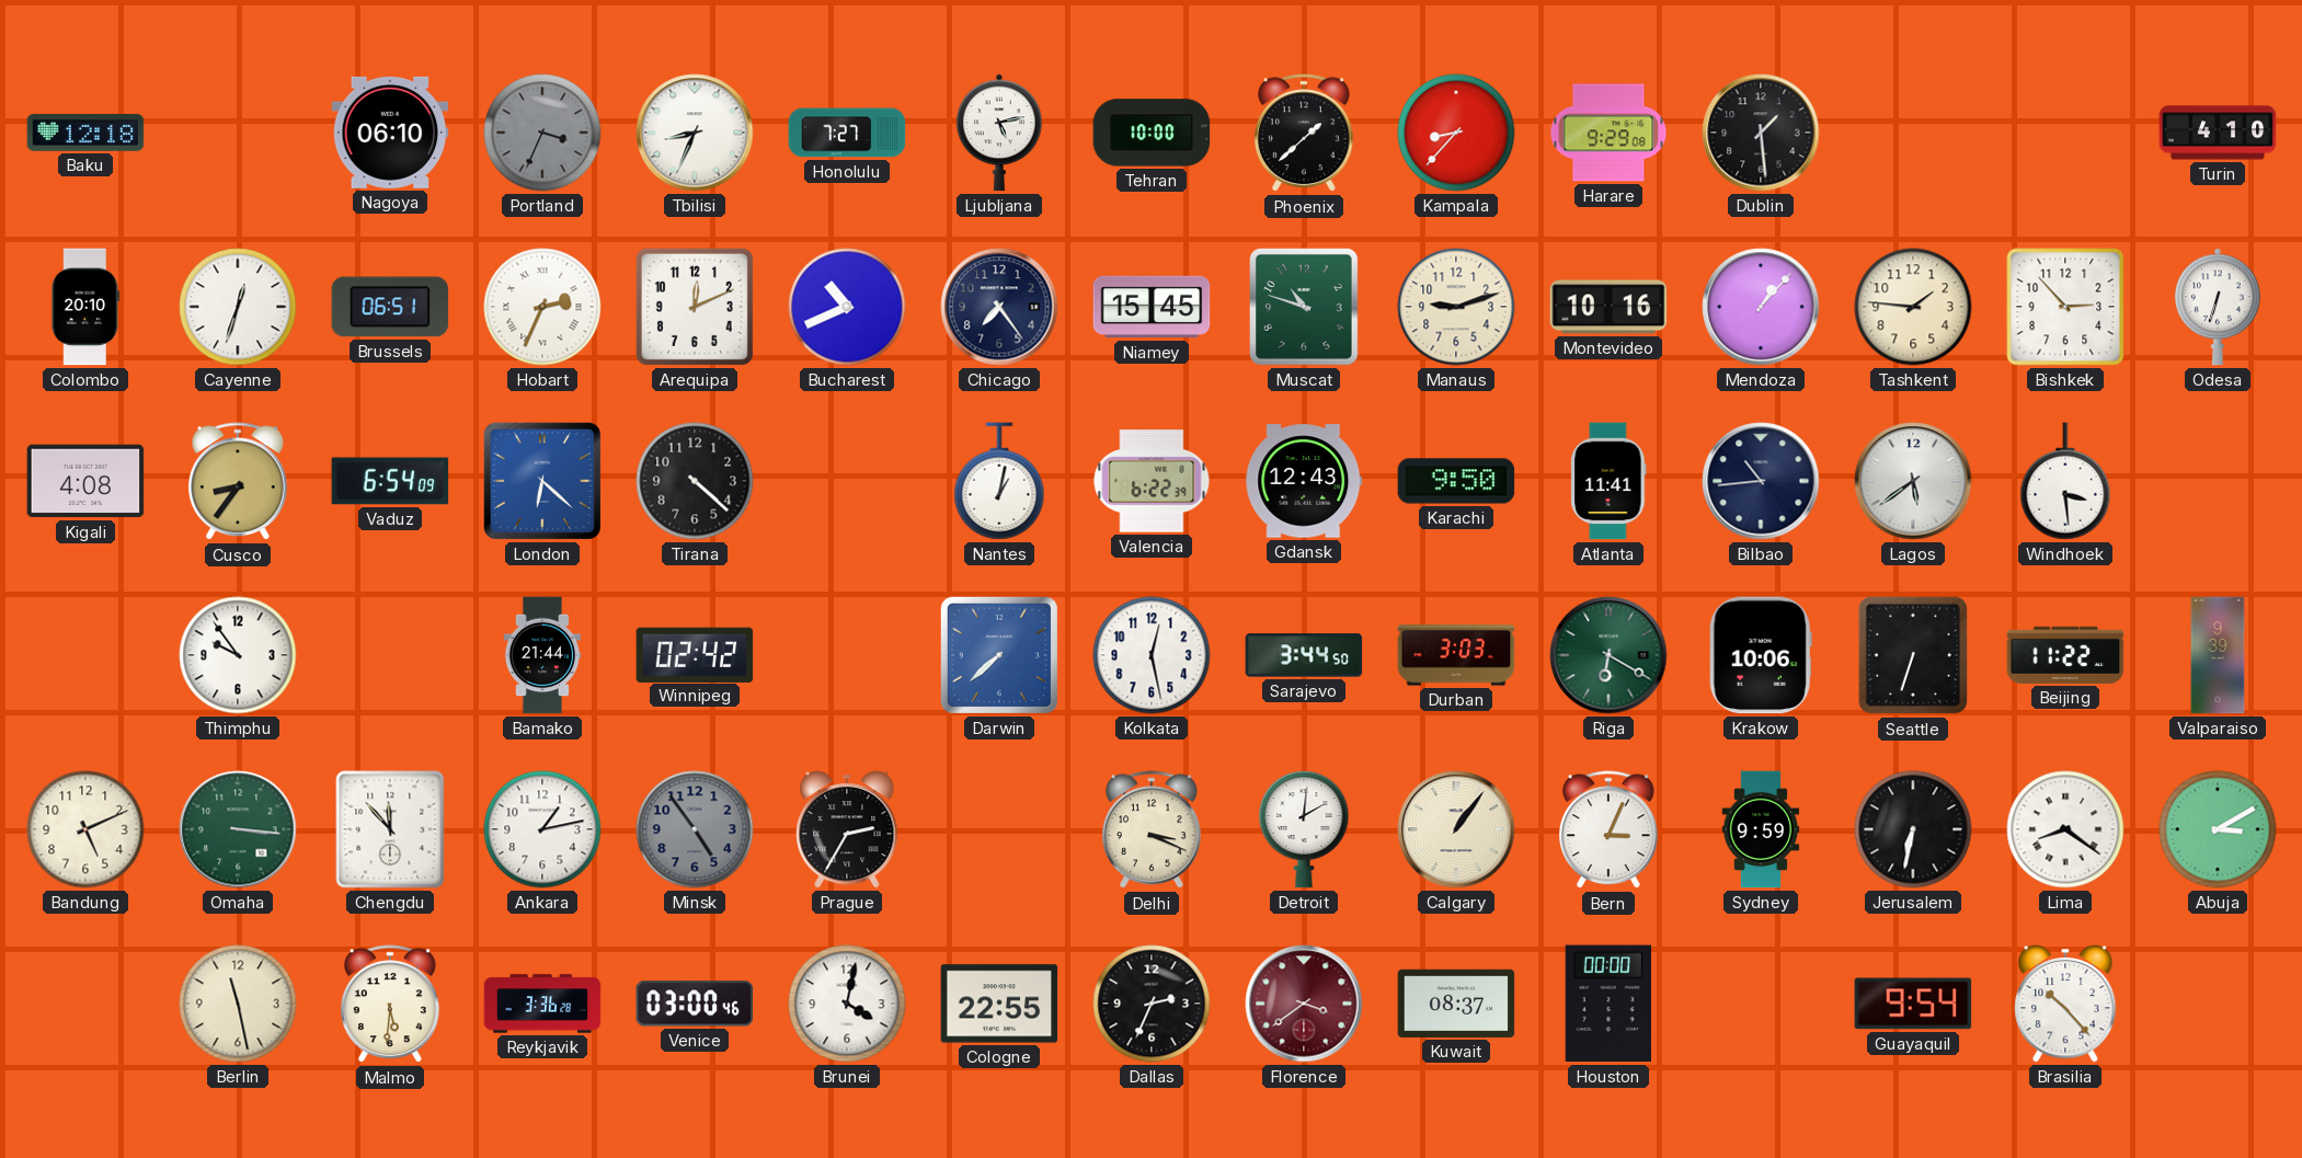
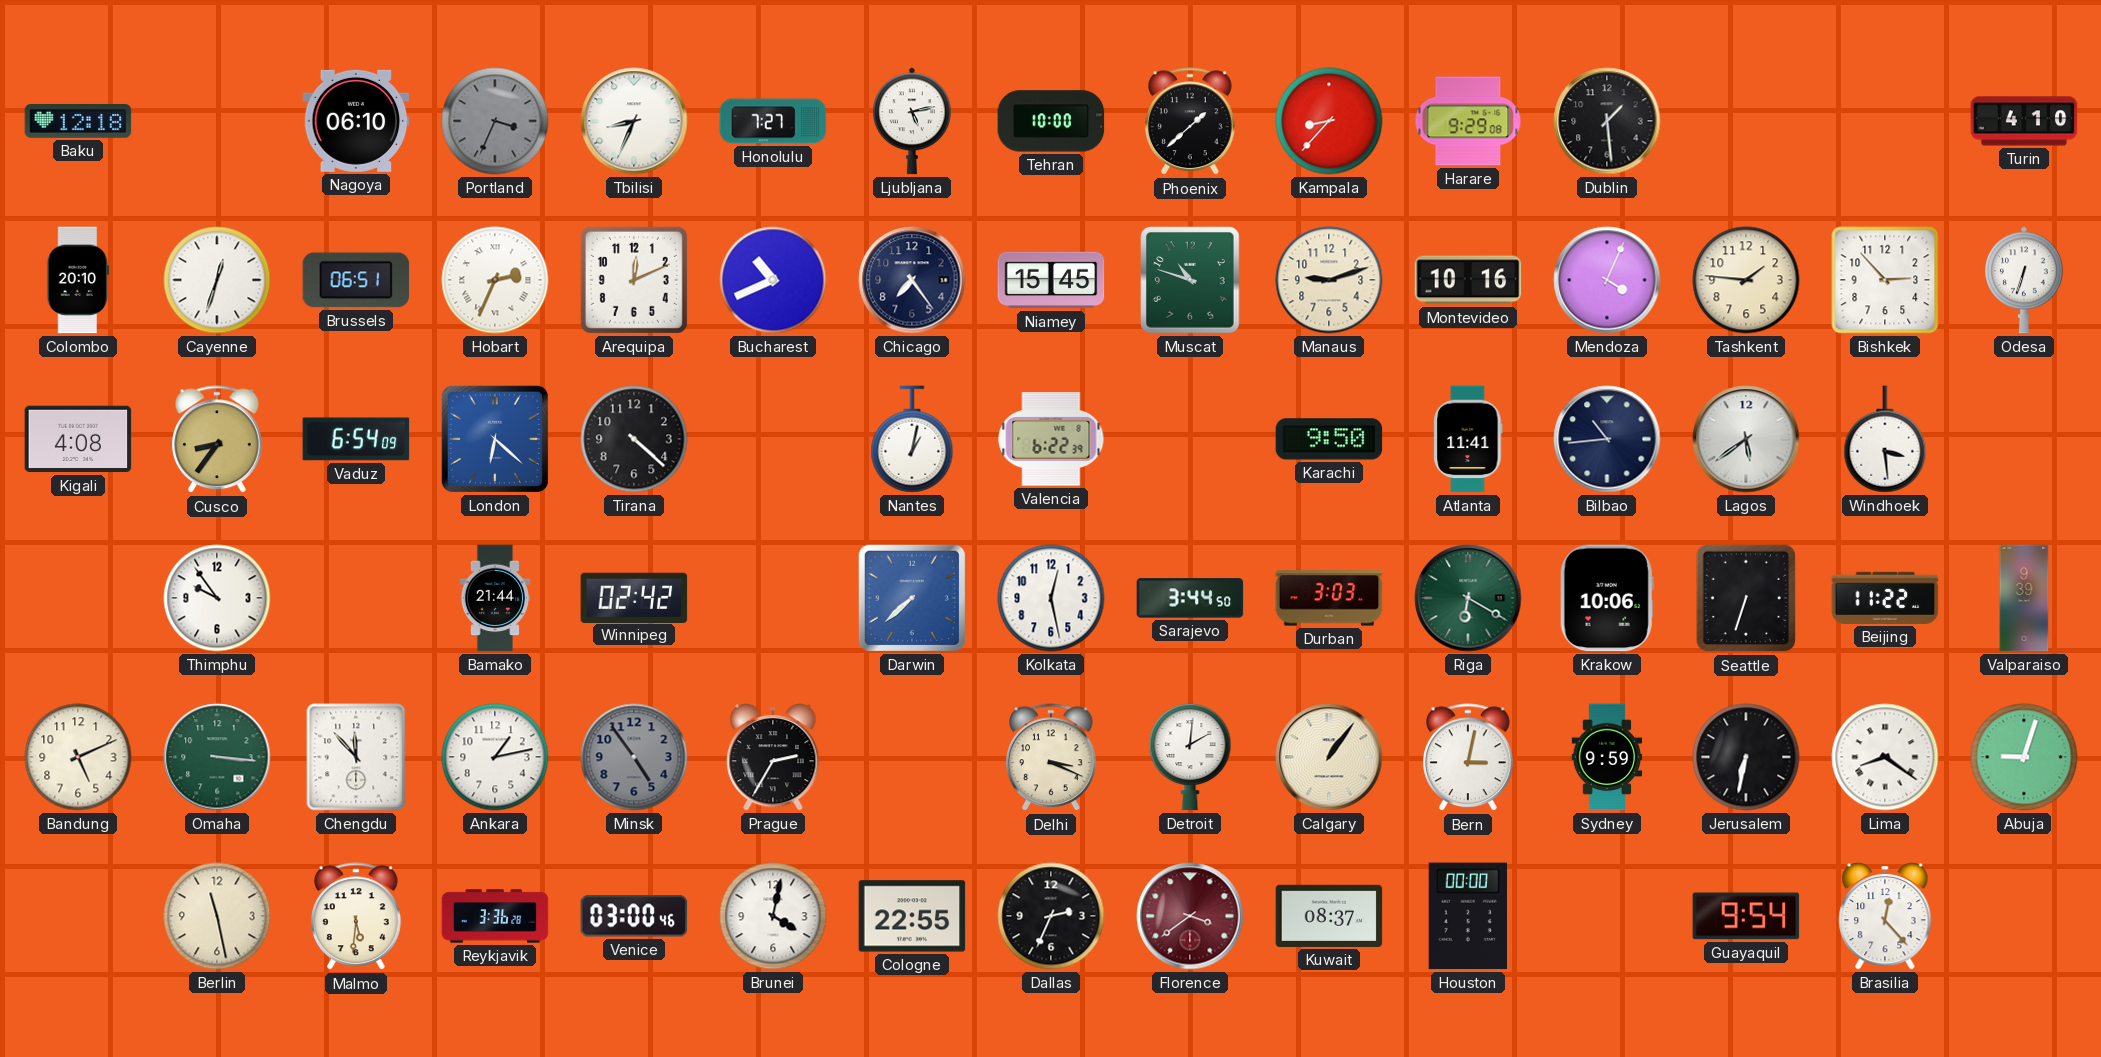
Mendoza: 1:07 -> 4:04 (1607, 280)
Gdansk: 12:43 -> none (1304, 481)
Bern: 3:04 -> 3:02 (1469, 758)
Abuja: 3:10 -> 9:03 (2024, 757)
Brasilia: 10:23 -> 12:23 (1885, 917)
